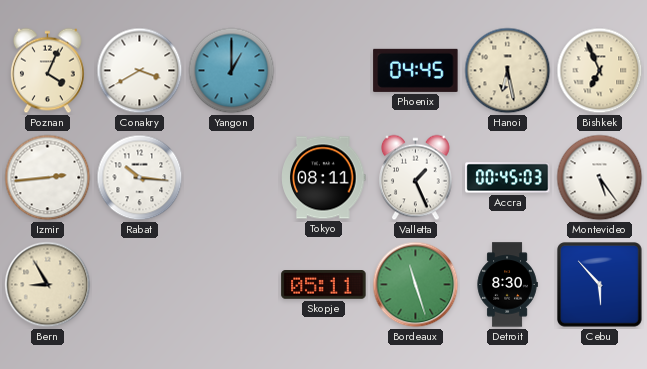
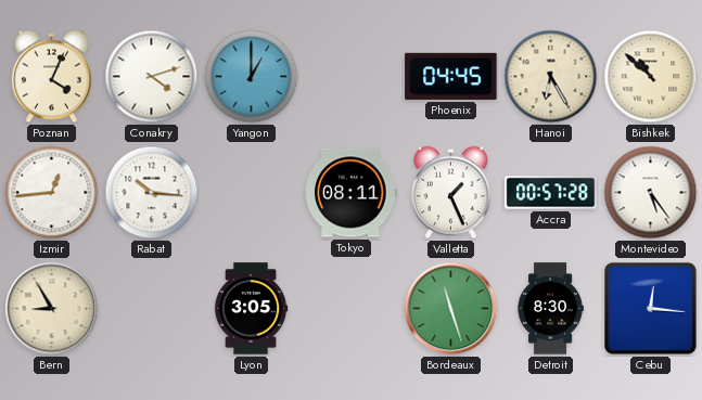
Conakry: 3:40 -> 4:12 (152, 77)
Hanoi: 6:28 -> 6:25 (551, 77)
Bishkek: 6:56 -> 10:52 (651, 77)
Izmir: 2:44 -> 12:44 (52, 193)
Accra: 00:45 -> 00:57 (551, 193)
Lyon: none -> 3:05 (251, 309)
Skopje: 05:11 -> none (324, 285)
Cebu: 5:53 -> 12:16 (651, 309)
